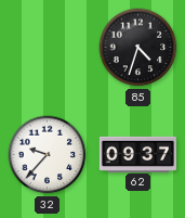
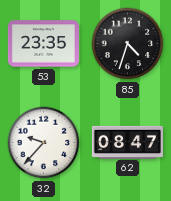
53: none -> 23:35 (43, 44)
62: 09:37 -> 08:47 (127, 142)
